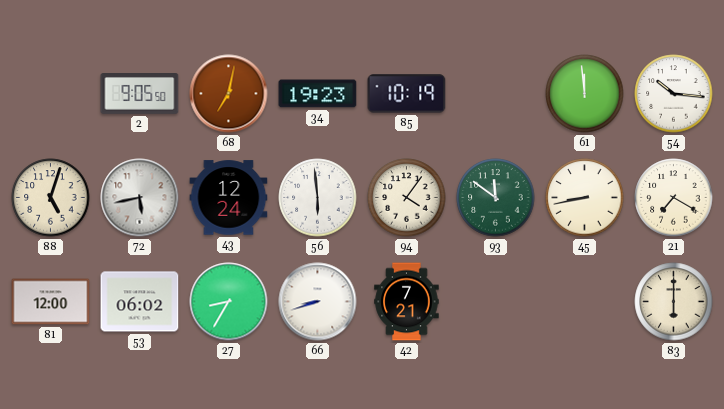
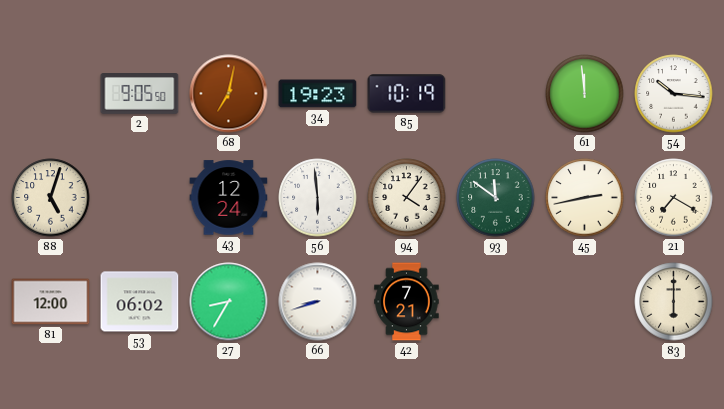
72: 5:43 -> none (140, 198)
45: 8:43 -> 2:43 (585, 198)
